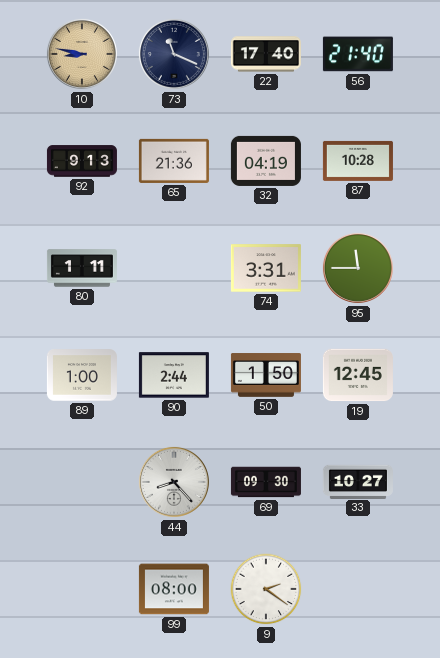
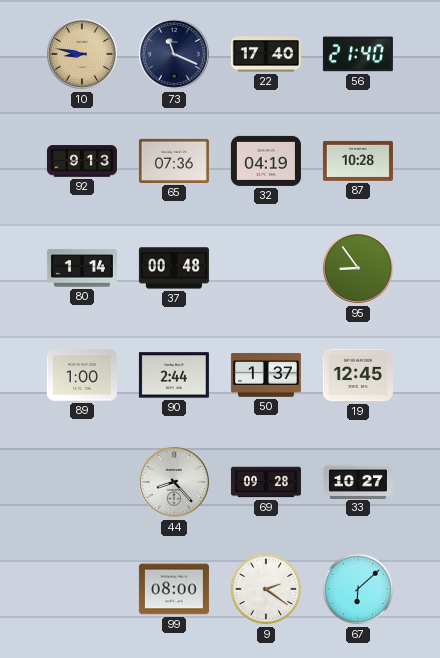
65: 21:36 -> 07:36 (174, 161)
80: 1:11 -> 1:14 (82, 268)
37: none -> 00:48 (174, 268)
74: 3:31 -> none (266, 268)
95: 11:45 -> 8:54 (358, 268)
50: 1:50 -> 1:37 (266, 375)
69: 09:30 -> 09:28 (266, 482)
67: none -> 6:08 (358, 589)
